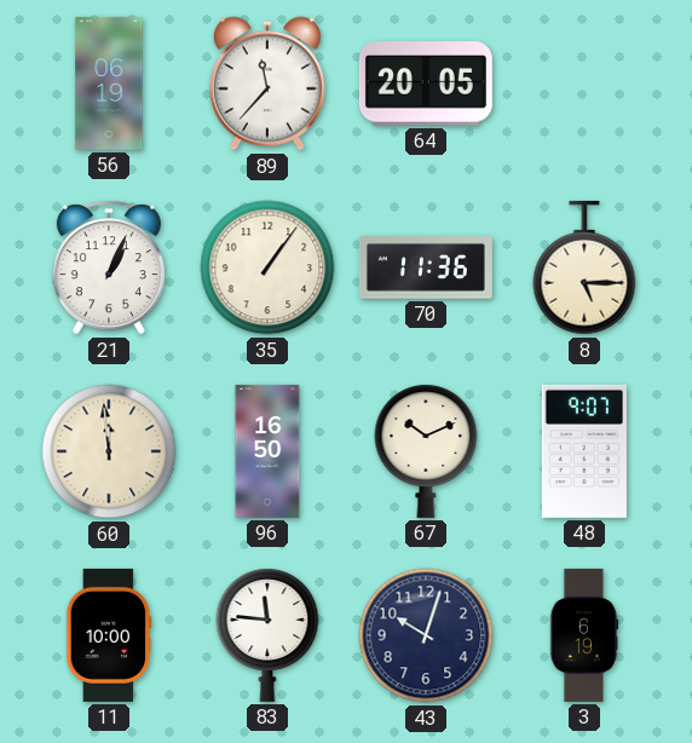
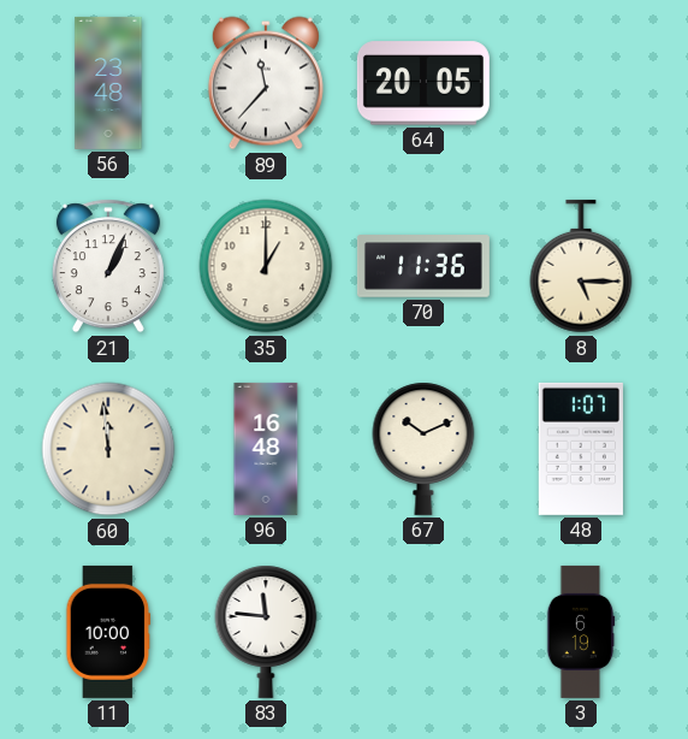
56: 06:19 -> 23:48 (108, 83)
35: 1:06 -> 1:00 (266, 266)
96: 16:50 -> 16:48 (266, 449)
48: 9:07 -> 1:07 (581, 449)
43: 10:03 -> none (426, 635)
